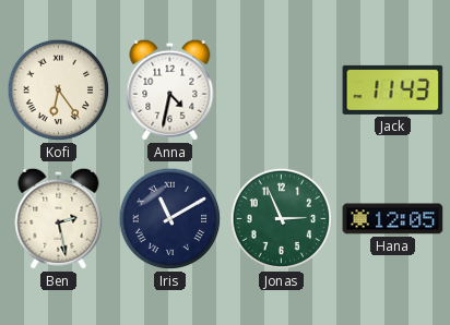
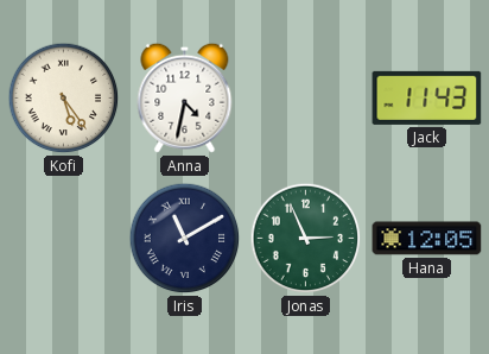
Kofi: 6:24 -> 5:24 (64, 99)
Ben: 2:28 -> none (59, 218)
